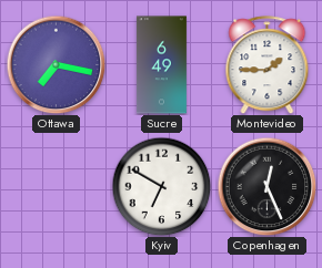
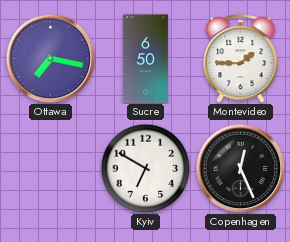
Sucre: 6:49 -> 6:50 (145, 59)
